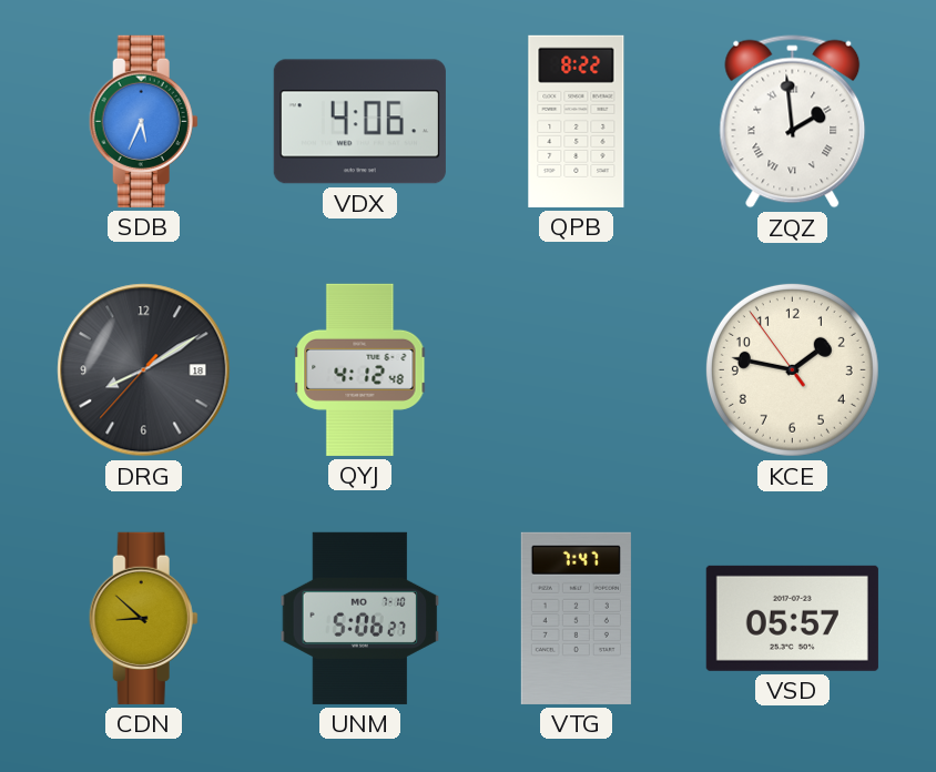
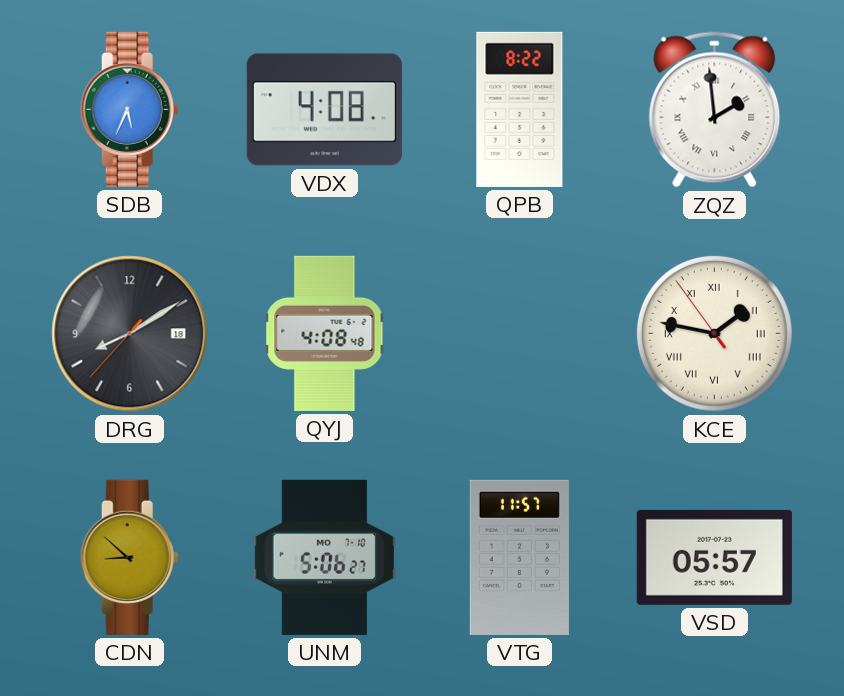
VDX: 4:06 -> 4:08 (324, 110)
QYJ: 4:12 -> 4:08 (325, 333)
KCE numerals: Arabic -> Roman (714, 333)
VTG: 7:47 -> 11:57 (519, 557)
